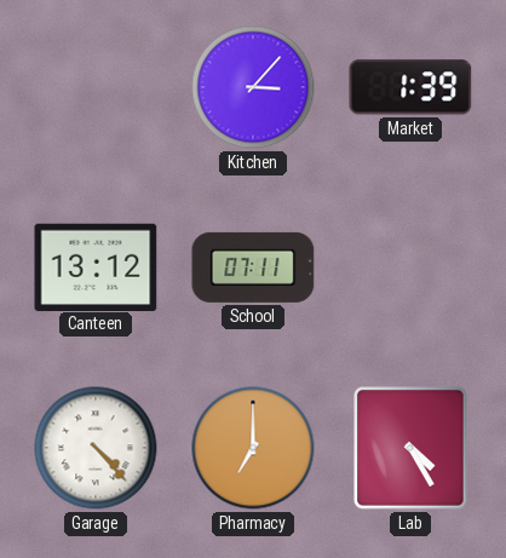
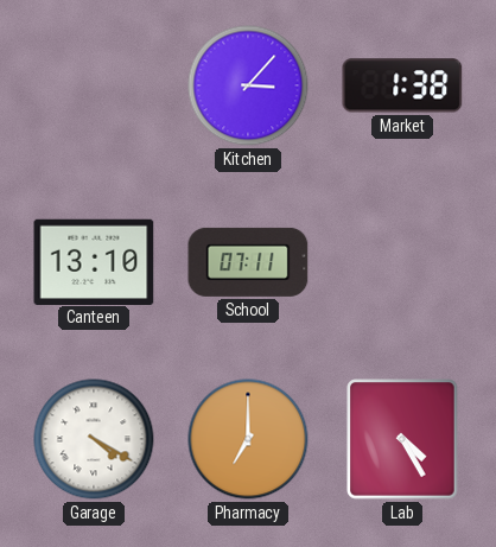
Market: 1:39 -> 1:38 (402, 85)
Canteen: 13:12 -> 13:10 (94, 261)
Garage: 4:23 -> 4:20 (94, 439)
